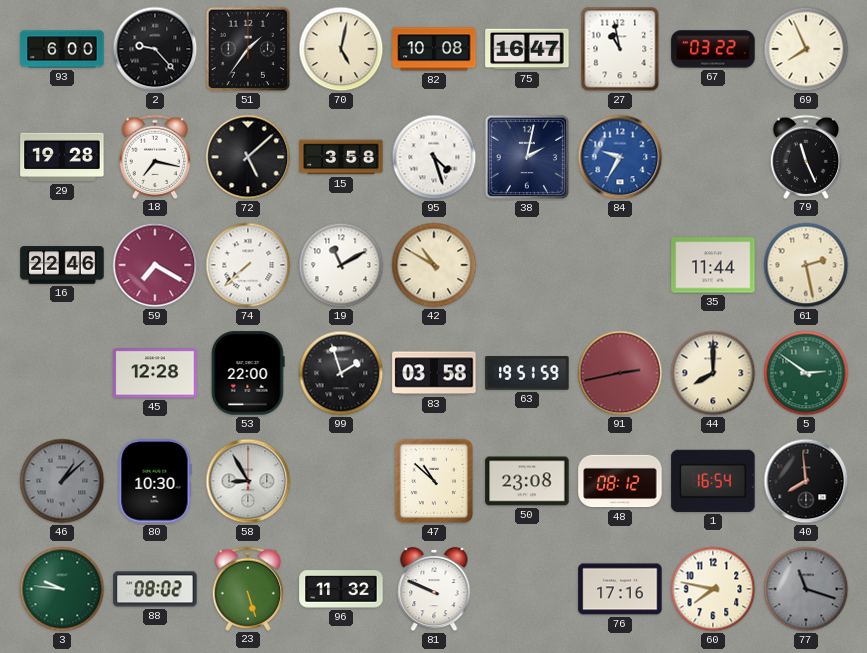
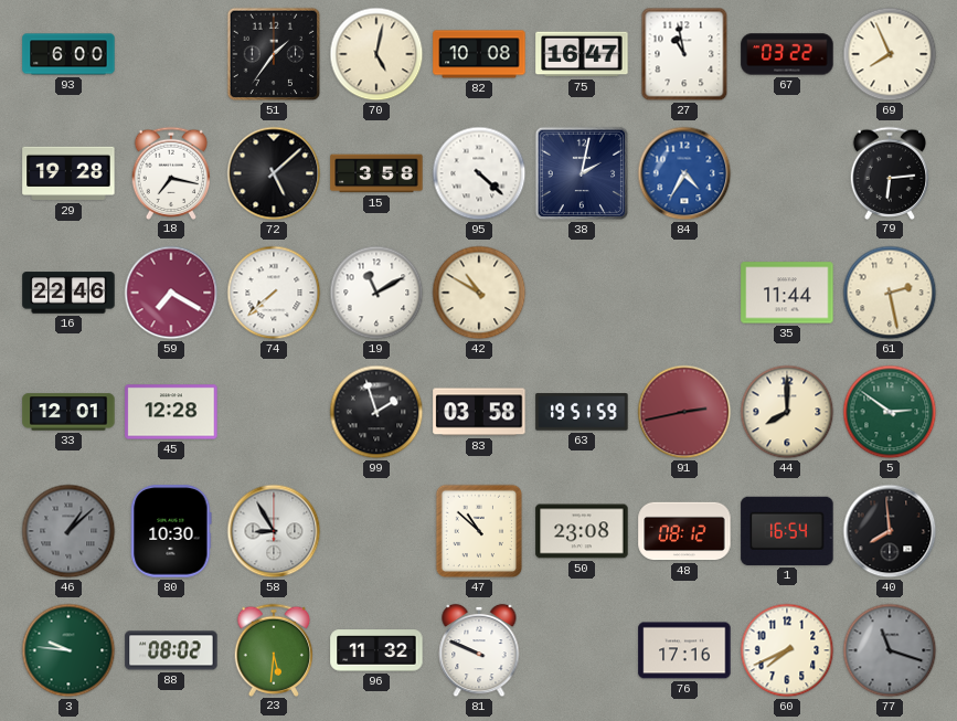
2: 9:23 -> none (155, 49)
95: 4:27 -> 4:22 (479, 173)
84: 9:35 -> 4:35 (684, 173)
79: 11:26 -> 6:14 (890, 172)
33: none -> 12:01 (68, 412)
53: 22:00 -> none (248, 373)
23: 5:27 -> 5:31 (274, 649)
60: 7:47 -> 7:41 (787, 650)
